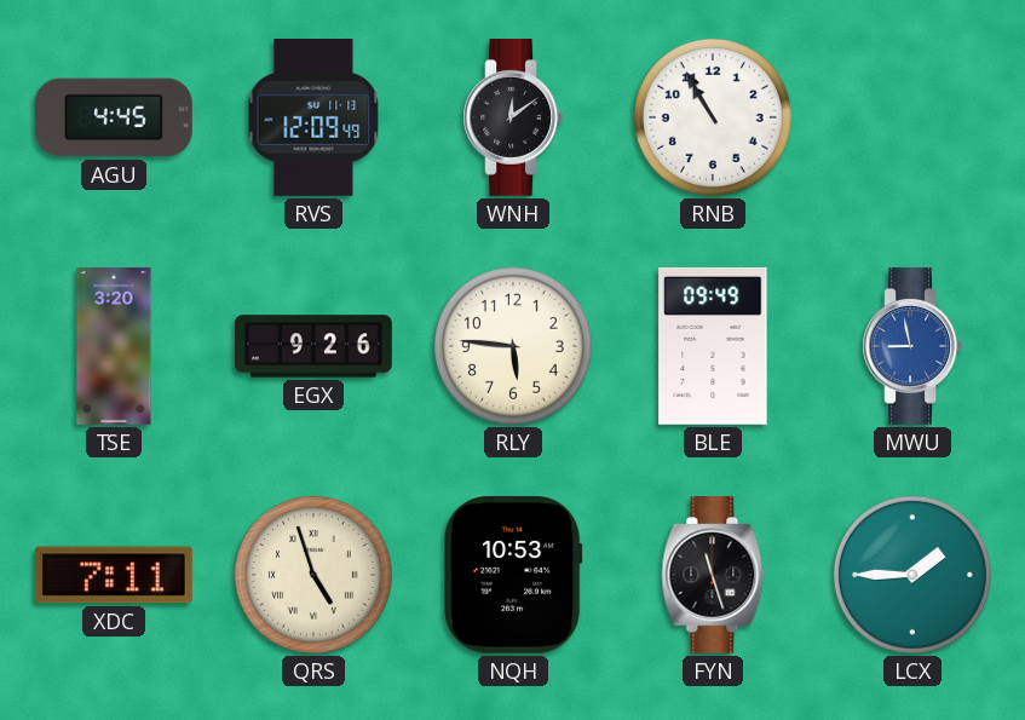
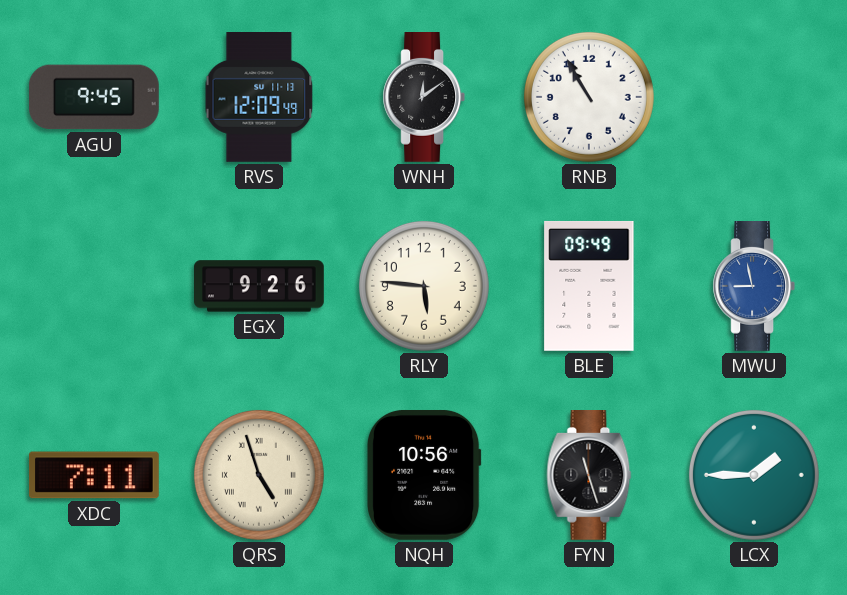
AGU: 4:45 -> 9:45 (94, 97)
TSE: 3:20 -> none (114, 347)
NQH: 10:53 -> 10:56 (424, 475)
